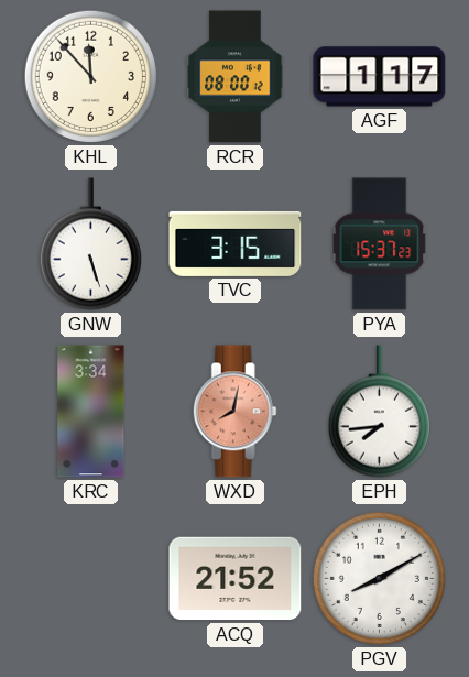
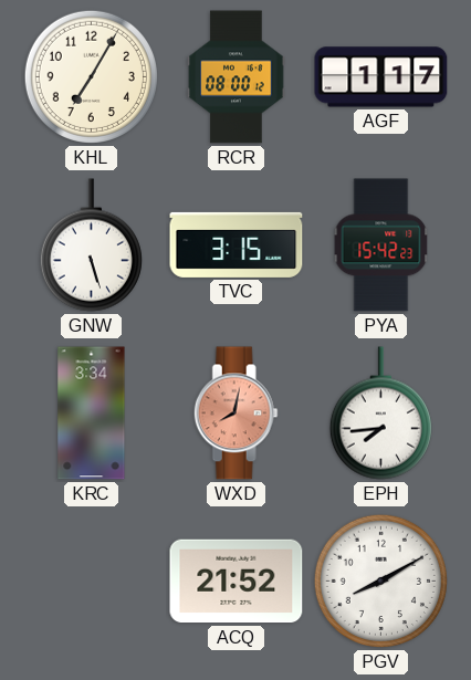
KHL: 11:53 -> 7:05 (91, 76)
PYA: 15:37 -> 15:42 (381, 245)
